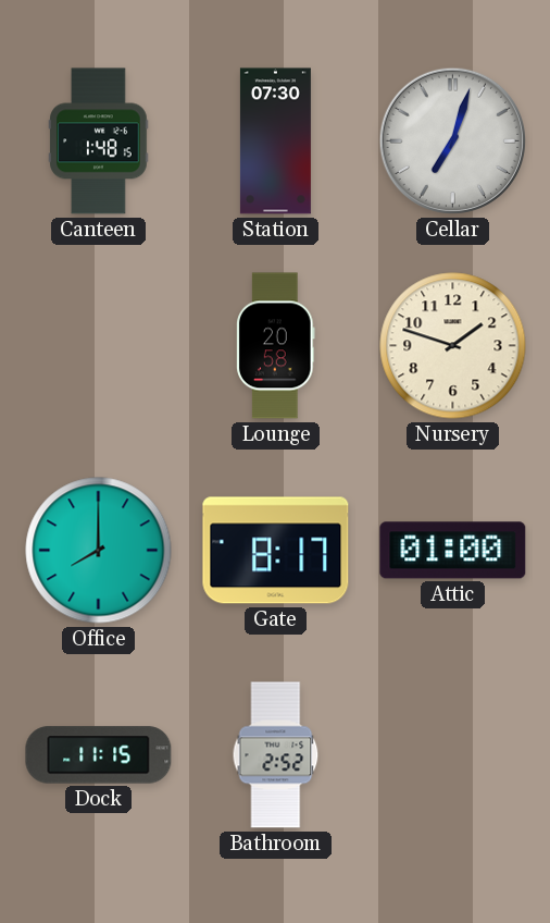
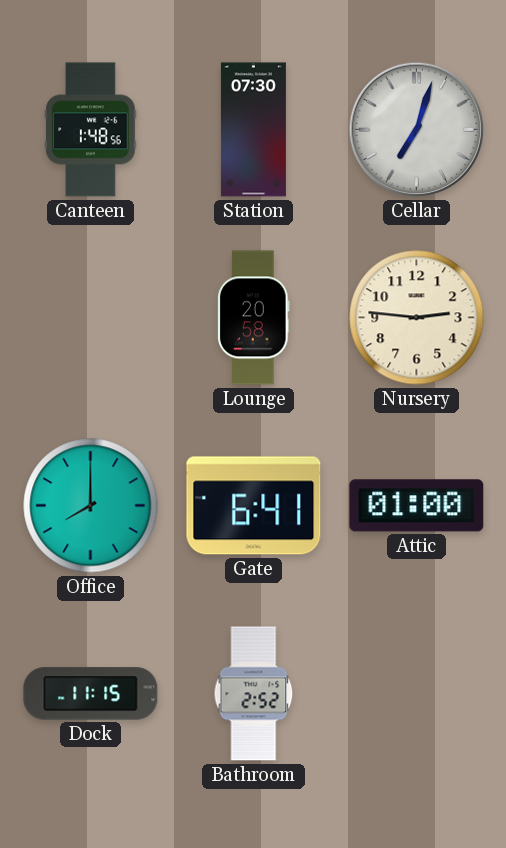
Canteen: 1:48:15 -> 1:48:56 (91, 130)
Nursery: 1:48 -> 2:46 (417, 318)
Gate: 8:17 -> 6:41 (254, 506)
